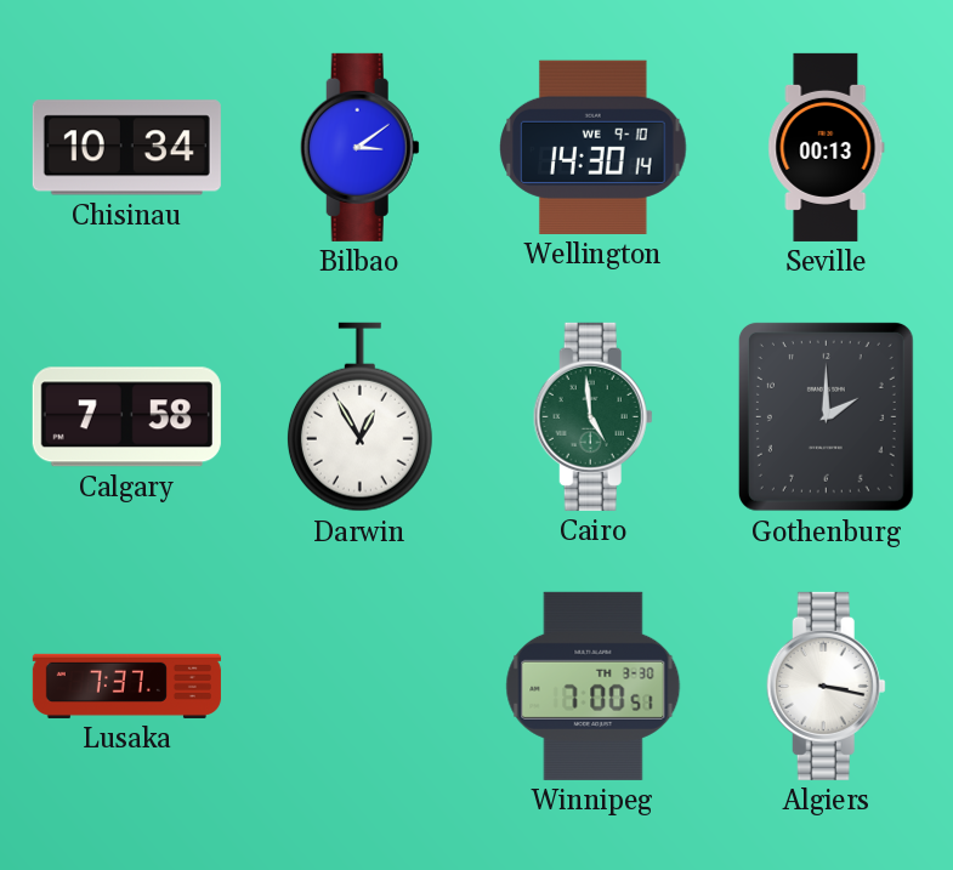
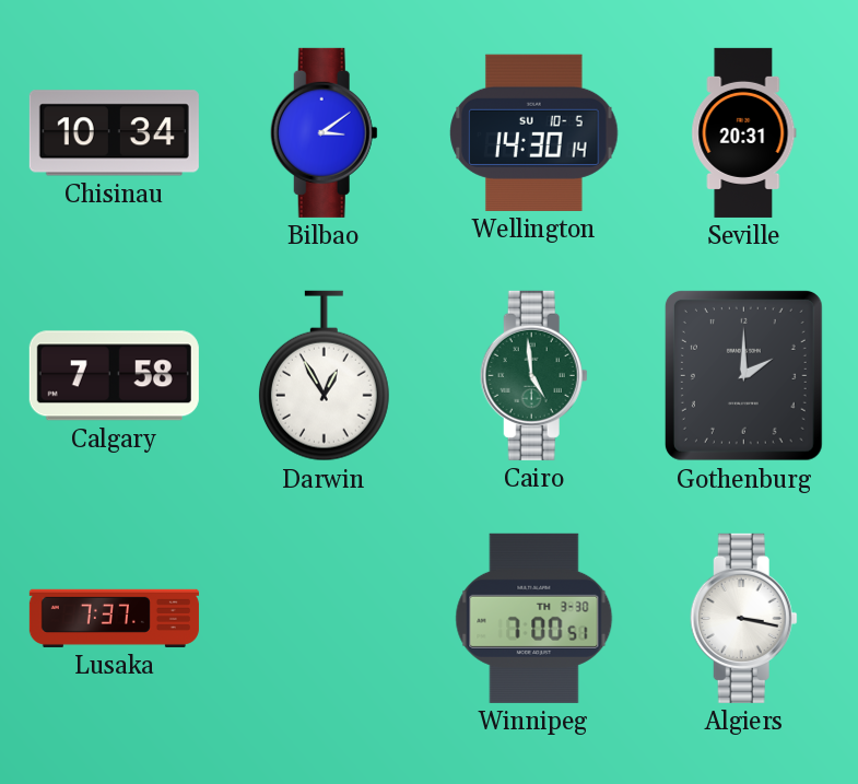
Wellington date: WE 9-10 -> SU 10-5 (534, 132)
Seville: 00:13 -> 20:31 (744, 132)
